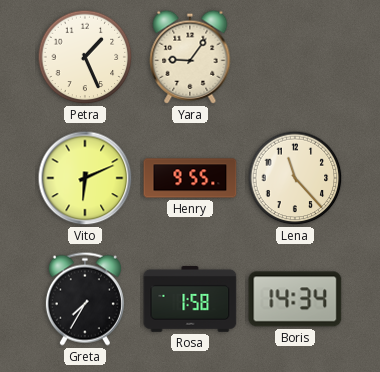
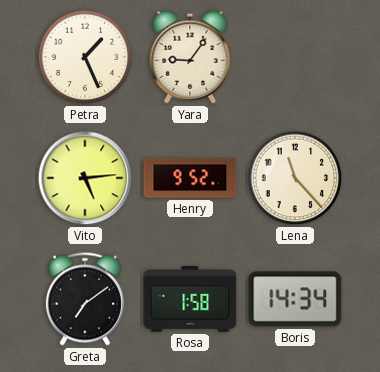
Vito: 6:11 -> 5:14 (85, 178)
Henry: 9:55 -> 9:52 (190, 178)
Greta: 7:35 -> 7:09 (85, 299)
